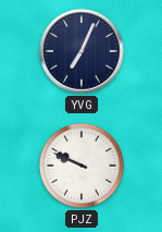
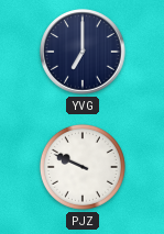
YVG: 7:04 -> 7:00 (83, 52)
